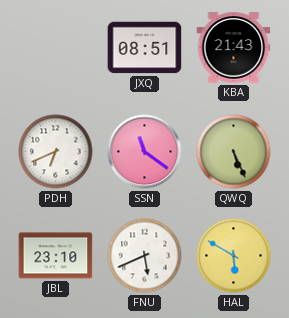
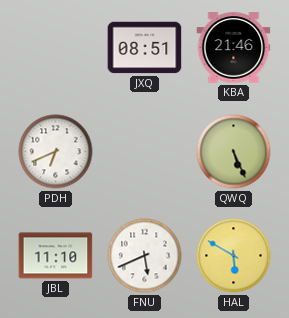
KBA: 21:43 -> 21:46 (234, 48)
SSN: 11:21 -> none (145, 152)
JBL: 23:10 -> 11:10 (56, 256)
